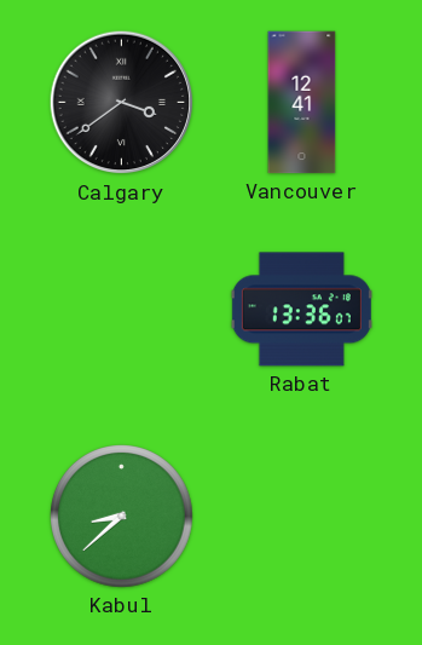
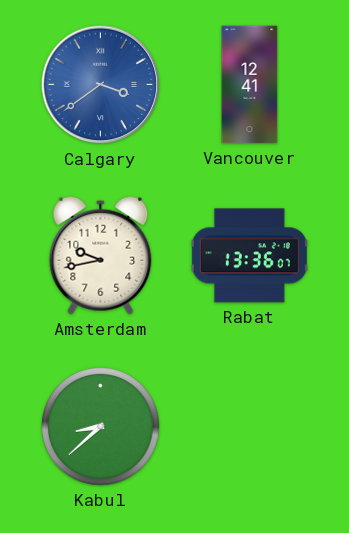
Calgary dial: black -> blue (101, 85)
Amsterdam: none -> 9:43 (101, 255)
